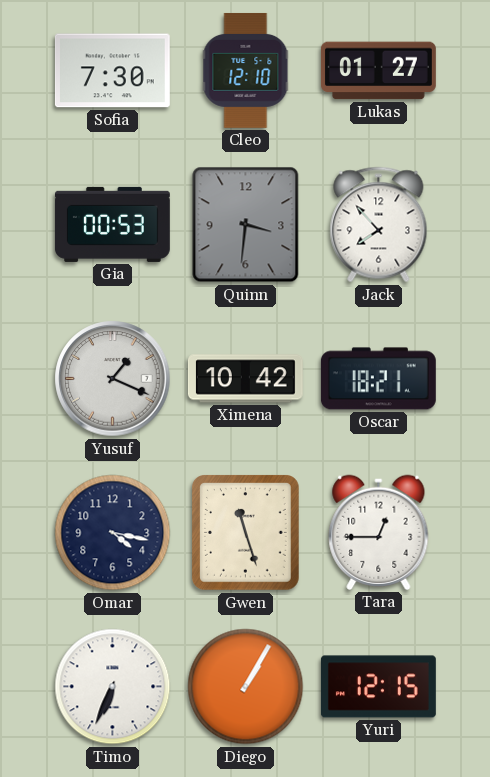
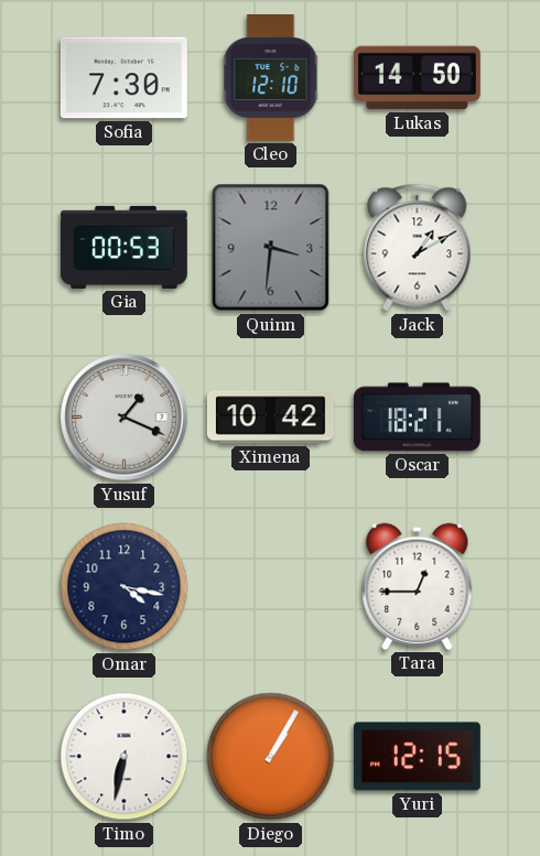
Lukas: 01:27 -> 14:50 (417, 78)
Jack: 7:53 -> 1:10 (418, 248)
Gwen: 11:27 -> none (246, 533)
Timo: 6:34 -> 6:32 (125, 757)
